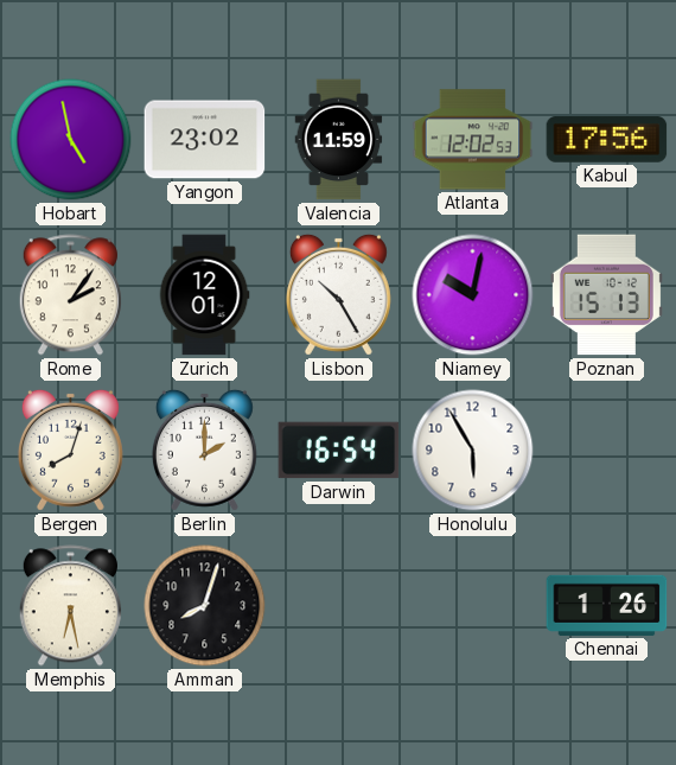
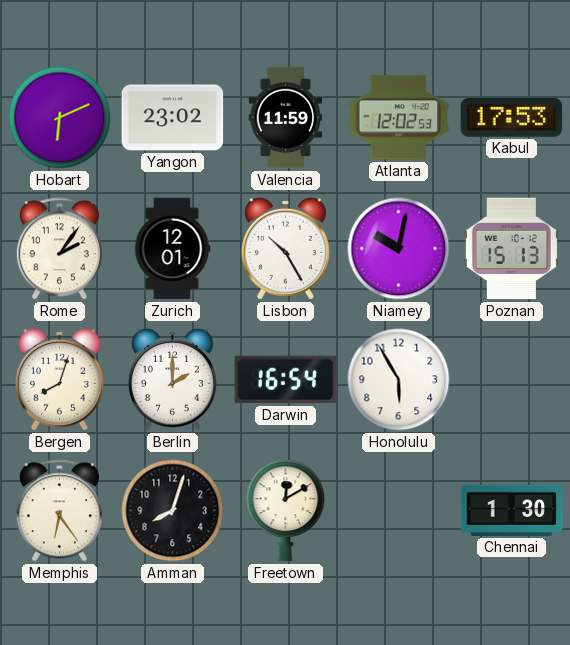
Hobart: 4:58 -> 6:11 (60, 118)
Kabul: 17:56 -> 17:53 (512, 118)
Memphis: 6:28 -> 6:24 (59, 511)
Freetown: none -> 12:10 (286, 511)
Chennai: 1:26 -> 1:30 (512, 510)
